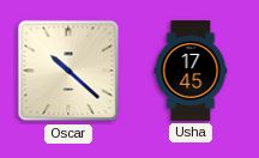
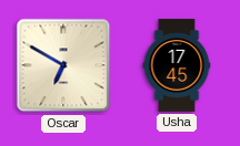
Oscar: 10:22 -> 6:50 (63, 65)
